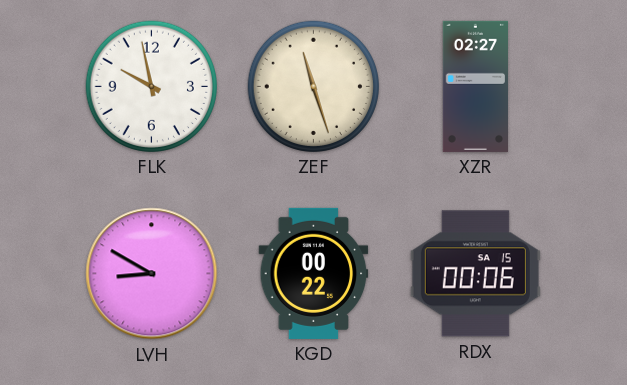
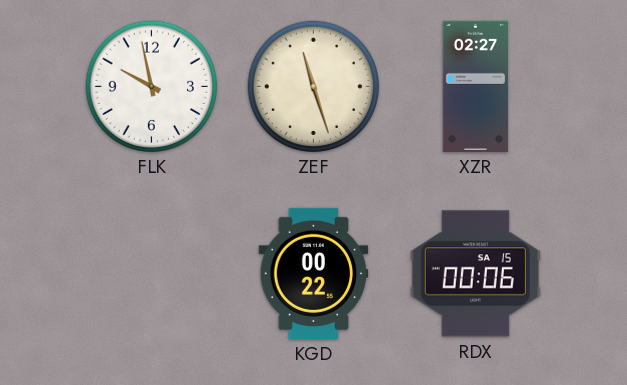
LVH: 8:50 -> none (152, 274)
